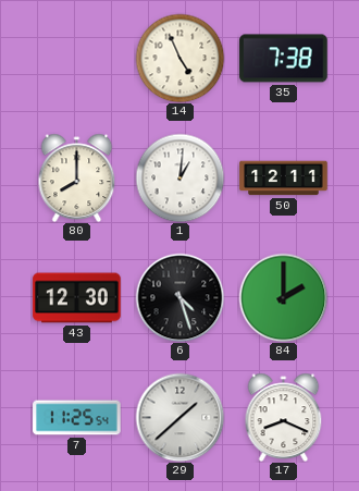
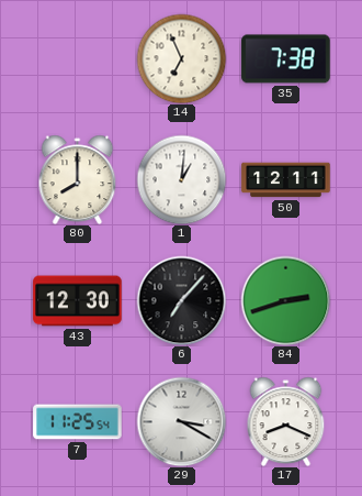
14: 4:56 -> 6:56 (181, 58)
6: 4:27 -> 7:07 (181, 300)
84: 2:00 -> 2:42 (285, 300)
29: 1:38 -> 3:20 (181, 421)
